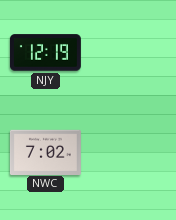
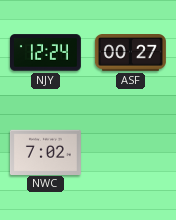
NJY: 12:19 -> 12:24 (45, 53)
ASF: none -> 00:27 (130, 53)
